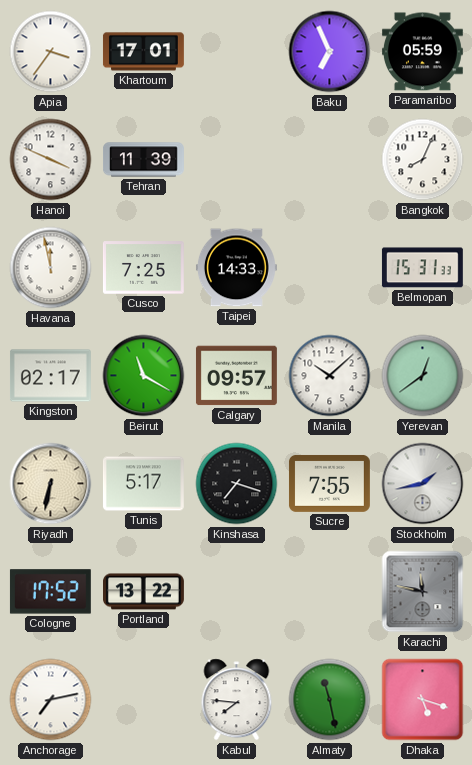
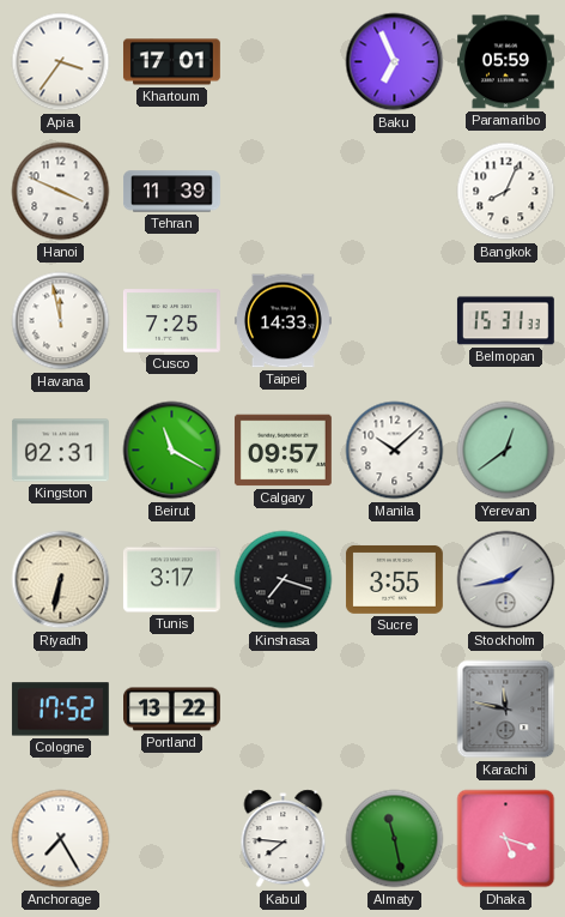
Kingston: 02:17 -> 02:31 (60, 451)
Tunis: 5:17 -> 3:17 (171, 580)
Sucre: 7:55 -> 3:55 (394, 579)
Anchorage: 7:13 -> 7:25 (61, 839)
